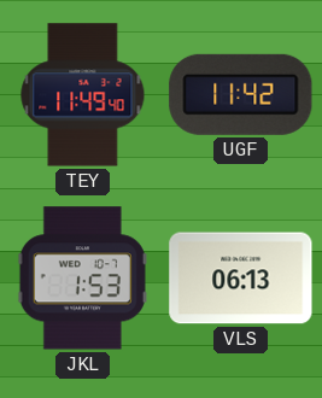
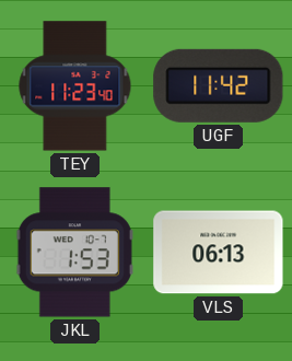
TEY: 11:49 -> 11:23 (75, 86)
